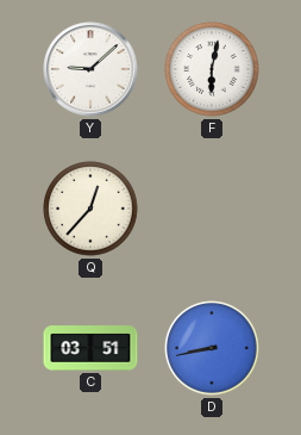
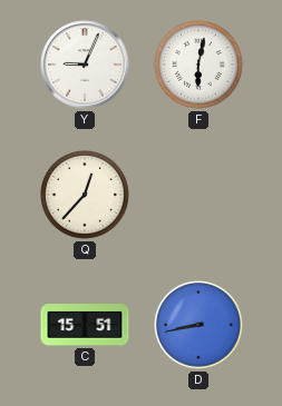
Y: 9:08 -> 9:04 (85, 65)
C: 03:51 -> 15:51 (85, 325)
